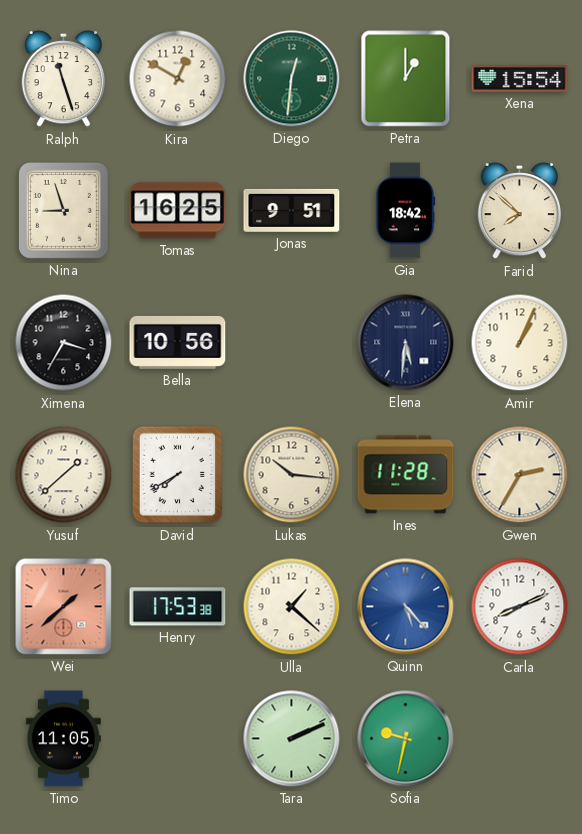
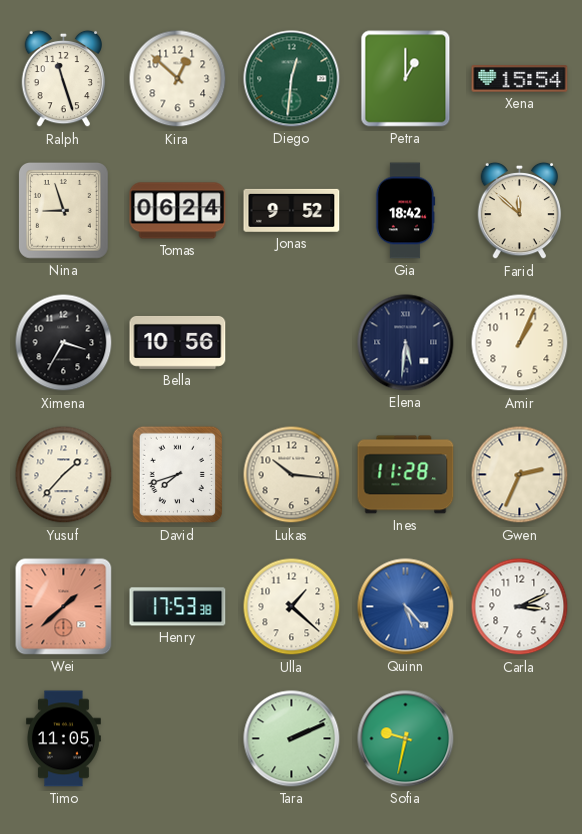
Kira: 12:50 -> 12:52 (178, 79)
Tomas: 16:25 -> 06:24 (178, 211)
Jonas: 9:51 -> 9:52 (292, 210)
Farid: 7:52 -> 11:52 (520, 211)
Yusuf: 1:38 -> 1:37 (64, 475)
David: 7:40 -> 7:42 (177, 475)
Gwen: 2:35 -> 2:34 (520, 475)
Carla: 8:11 -> 3:11 (520, 607)
